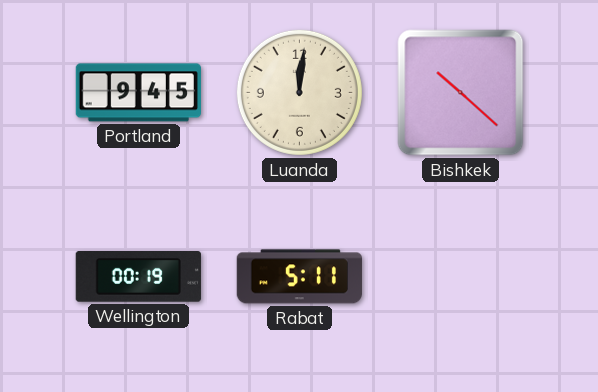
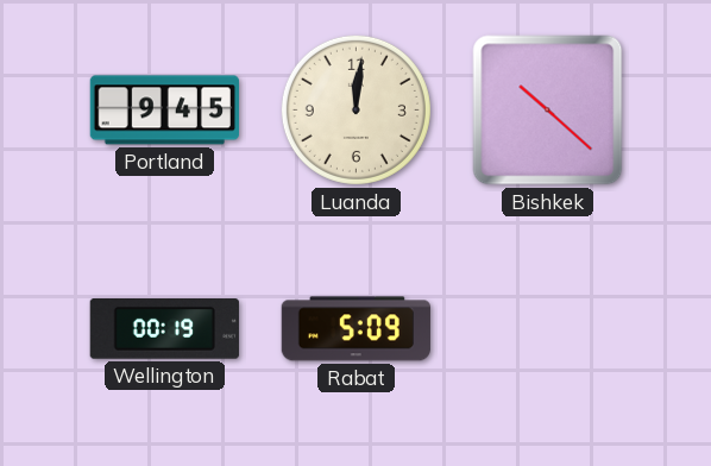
Rabat: 5:11 -> 5:09 (355, 329)
